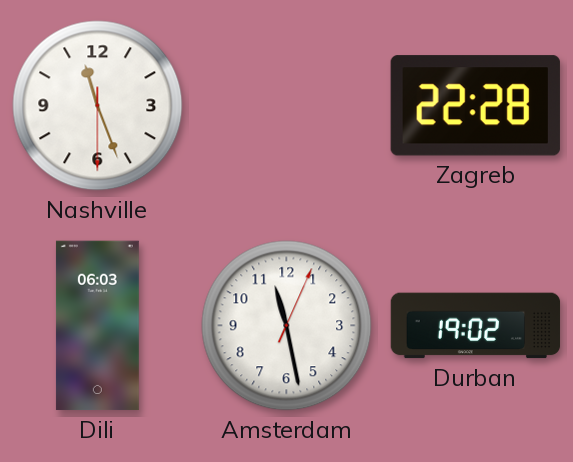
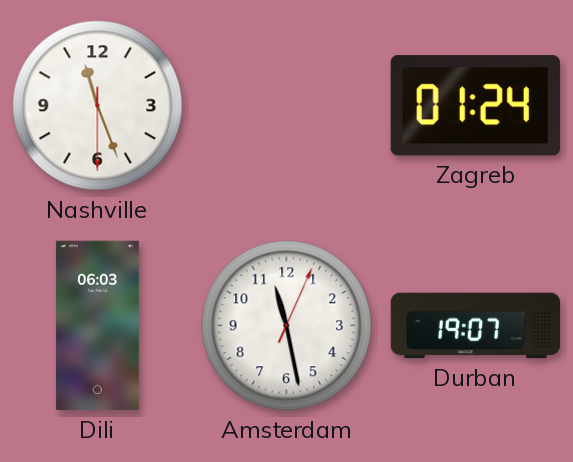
Zagreb: 22:28 -> 01:24 (475, 106)
Durban: 19:02 -> 19:07 (476, 326)
